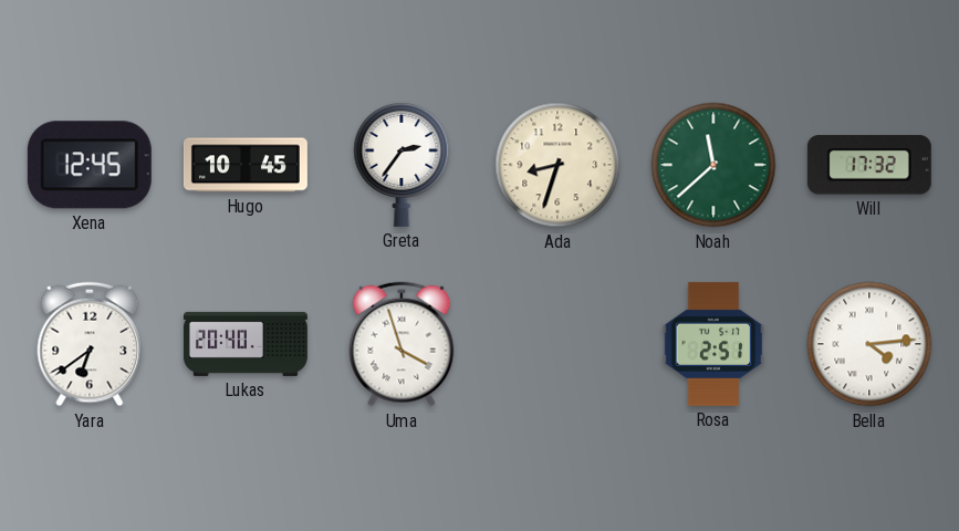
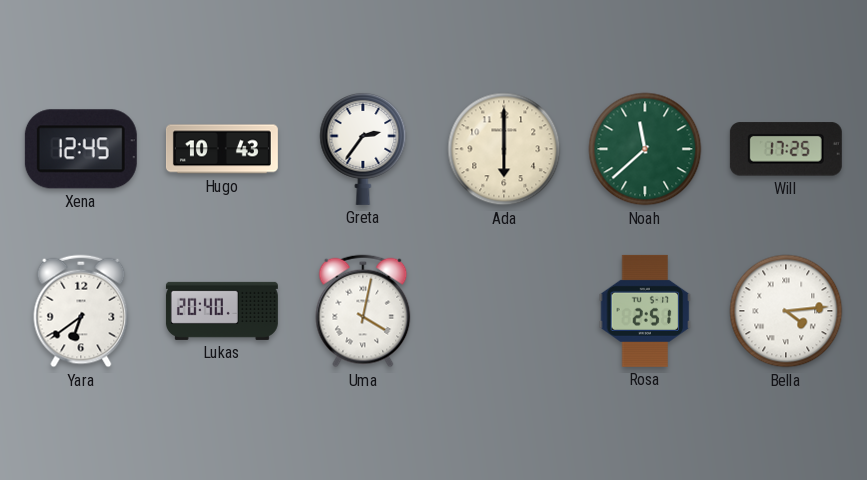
Hugo: 10:45 -> 10:43 (222, 149)
Ada: 8:33 -> 6:00 (504, 149)
Will: 17:32 -> 17:25 (786, 149)
Uma: 3:57 -> 4:02 (363, 311)
